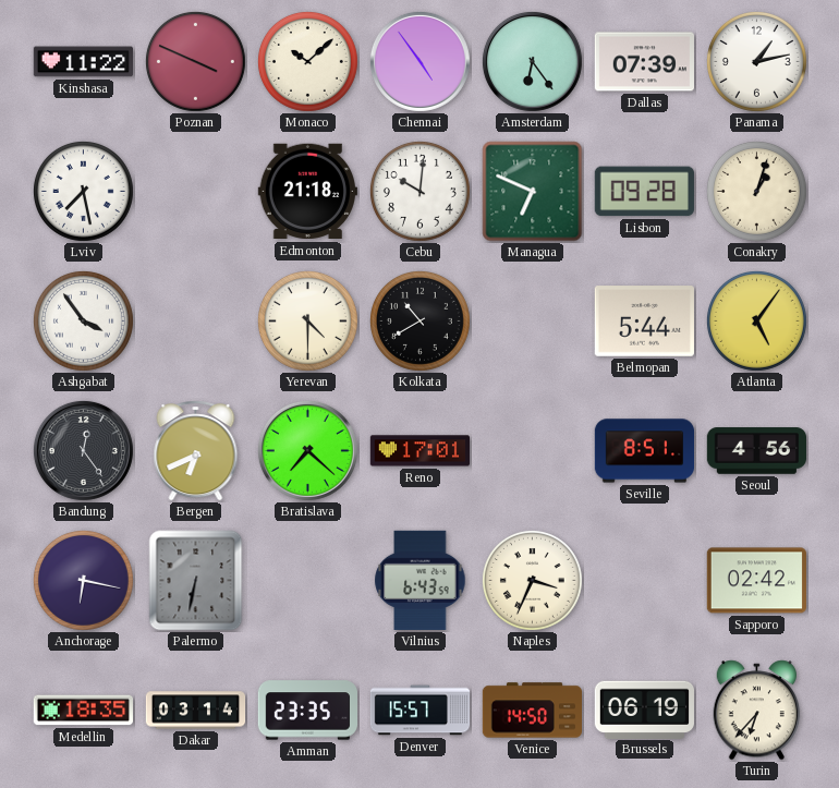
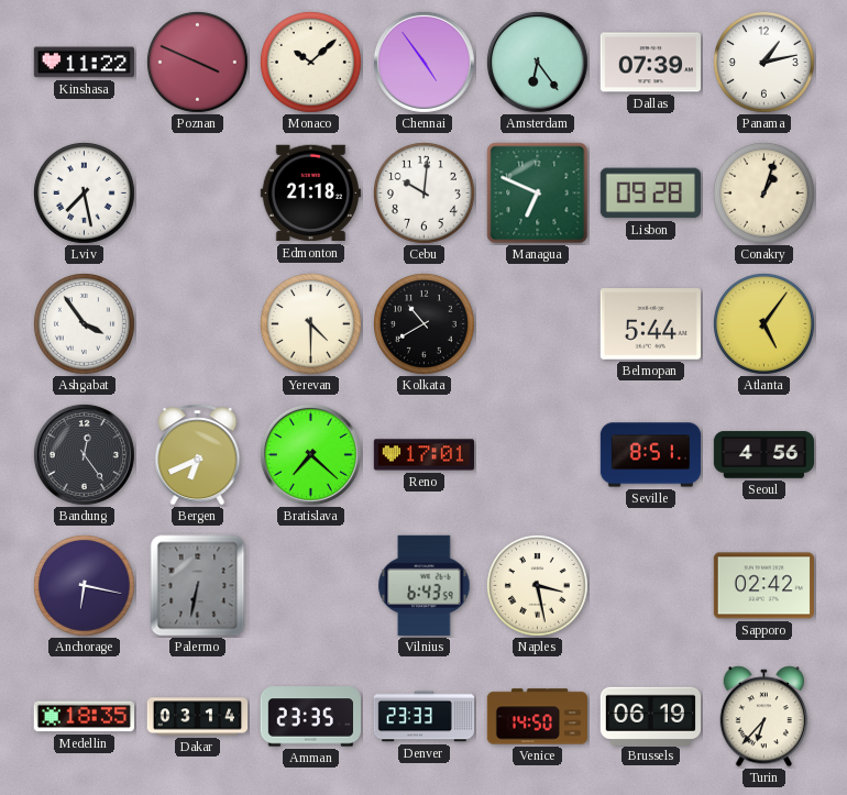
Naples: 3:34 -> 3:28 (537, 585)
Denver: 15:57 -> 23:33 (425, 717)
